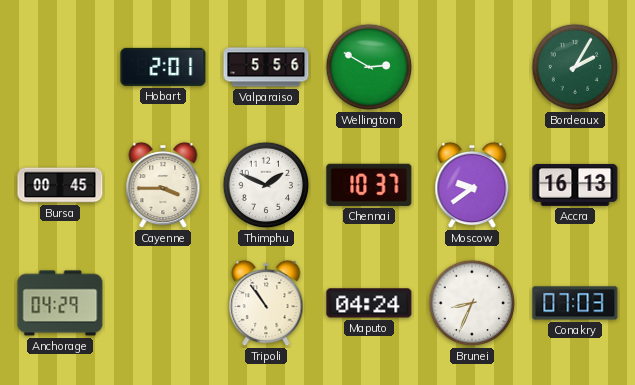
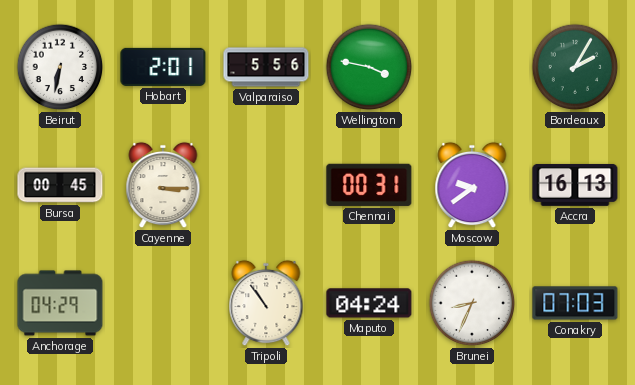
Beirut: none -> 6:32 (60, 67)
Wellington: 2:50 -> 3:47 (369, 67)
Cayenne: 3:45 -> 3:15 (163, 185)
Thimphu: 1:49 -> none (266, 185)
Chennai: 10:37 -> 00:31 (369, 185)
